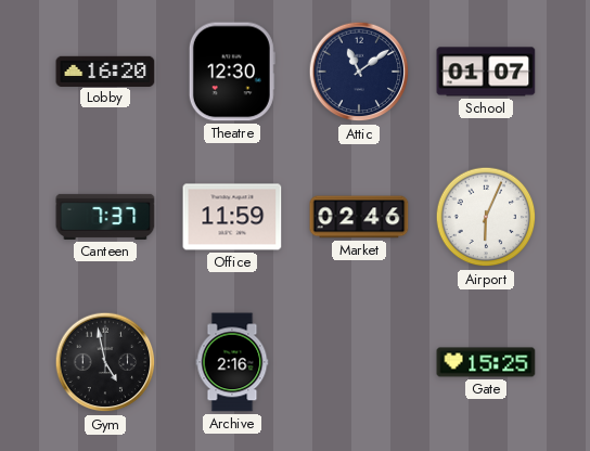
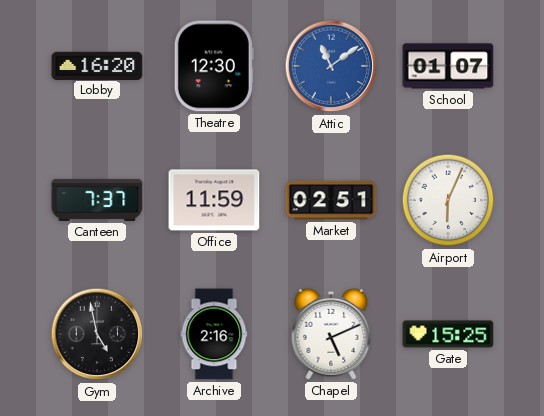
Attic dial: navy -> blue (331, 66)
Market: 02:46 -> 02:51 (331, 200)
Chapel: none -> 5:11 (331, 334)
